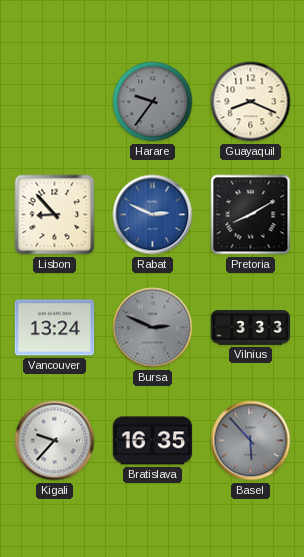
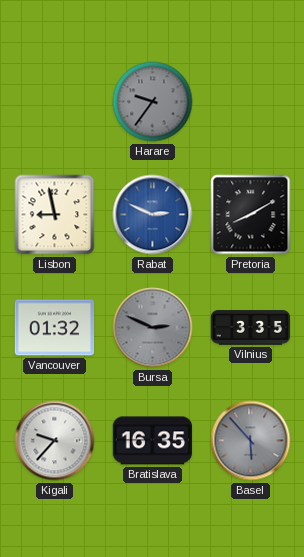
Guayaquil: 8:19 -> none (251, 102)
Lisbon: 8:53 -> 8:58 (55, 215)
Vancouver: 13:24 -> 01:32 (55, 328)
Vilnius: 3:33 -> 3:35 (251, 328)
